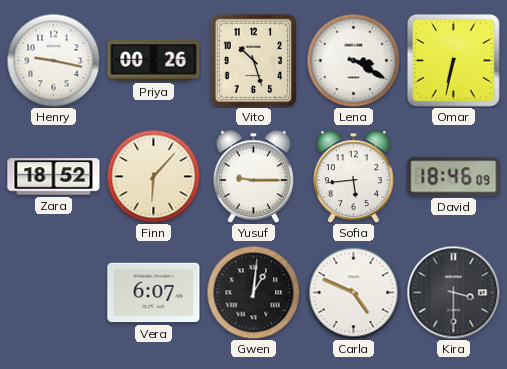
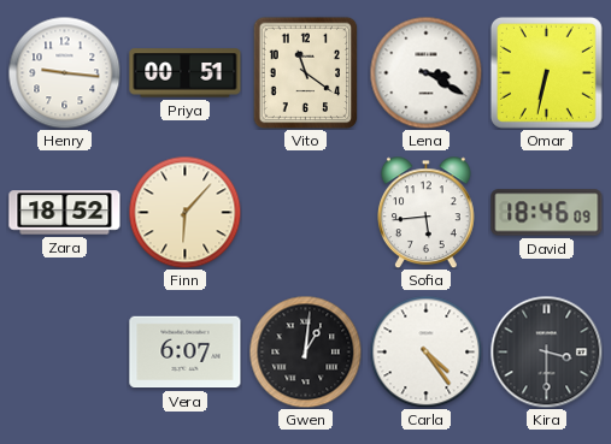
Henry: 9:17 -> 9:16 (64, 72)
Priya: 00:26 -> 00:51 (186, 73)
Vito: 10:27 -> 11:21 (306, 72)
Yusuf: 9:15 -> none (254, 176)
Carla: 4:49 -> 4:24 (425, 351)
